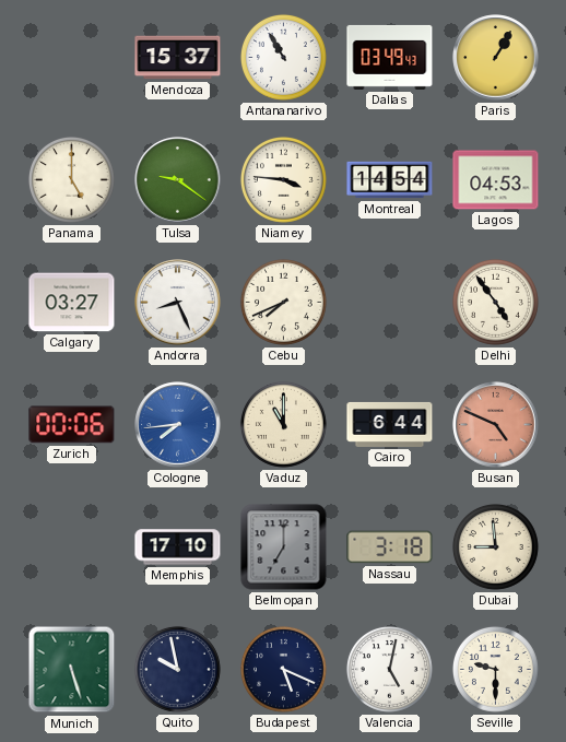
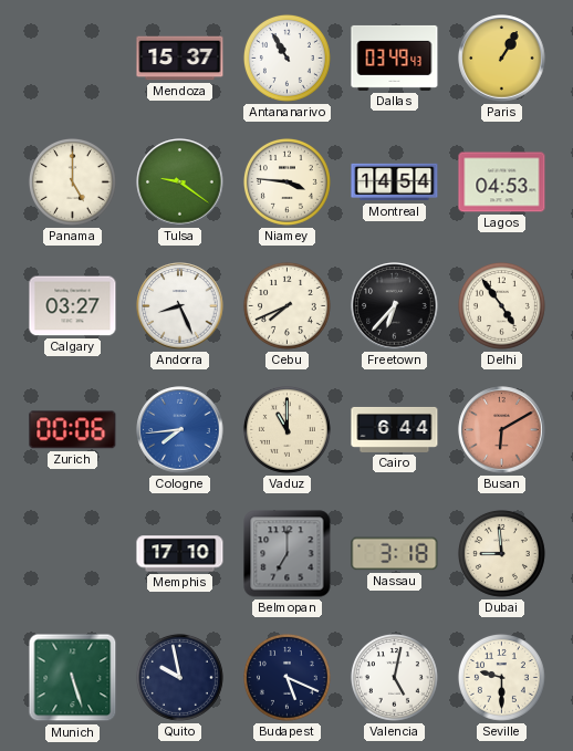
Freetown: none -> 6:37 (395, 306)
Busan: 4:49 -> 6:10 (502, 430)
